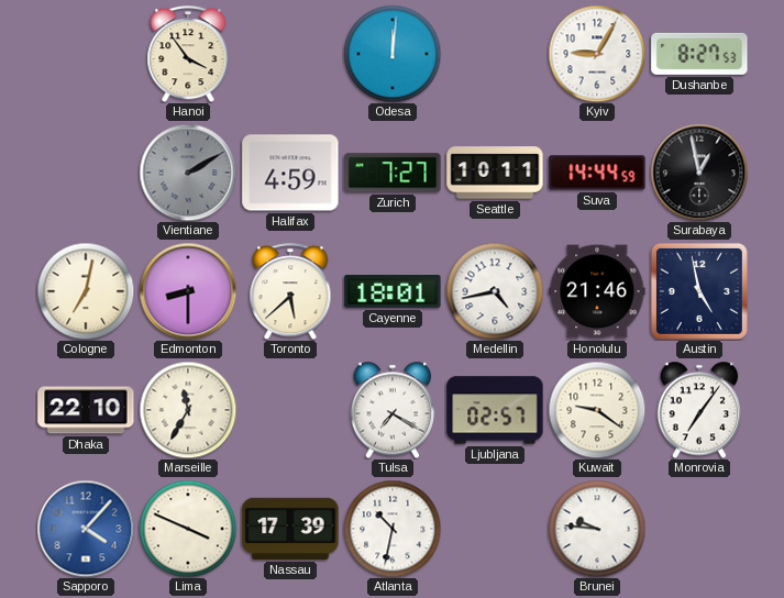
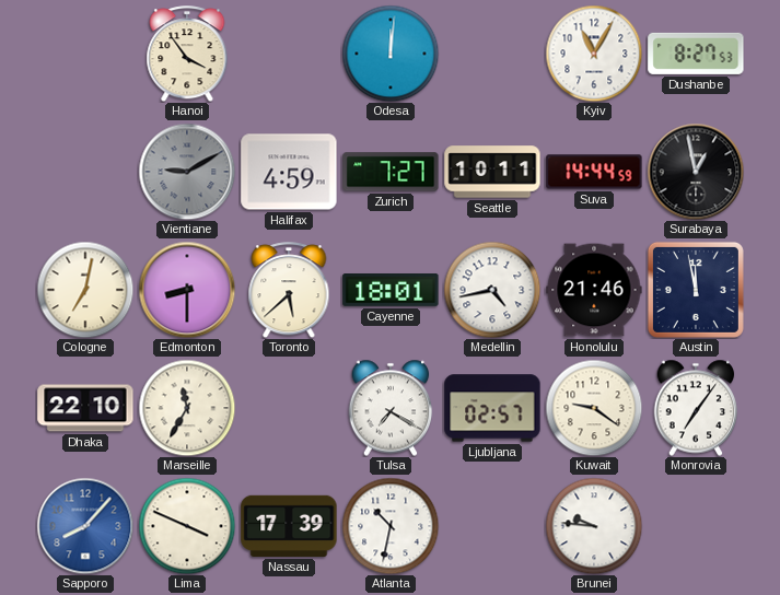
Kyiv: 9:05 -> 11:05 (594, 54)
Vientiane: 2:10 -> 9:10 (187, 172)
Austin: 4:58 -> 11:58 (696, 290)
Sapporo: 4:07 -> 8:07 (85, 526)
